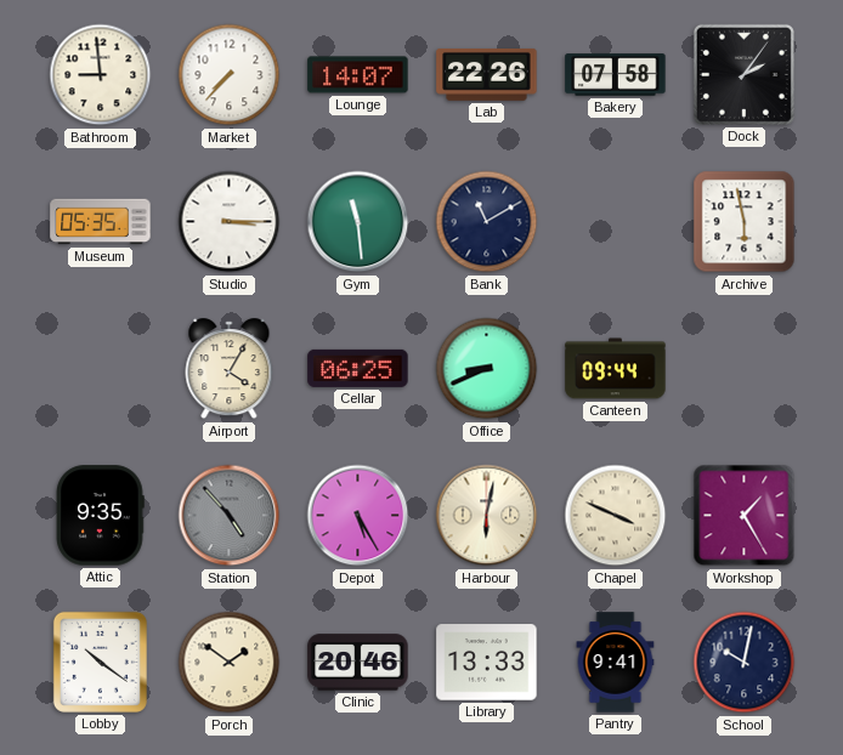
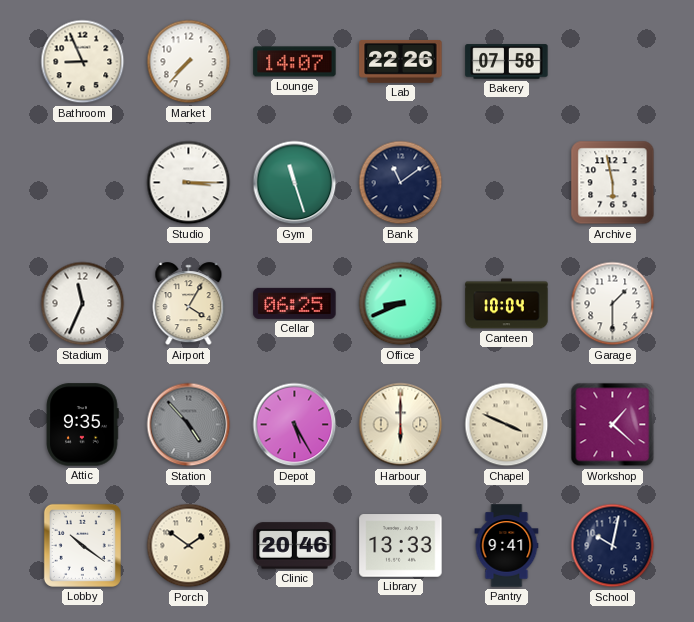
Bathroom: 8:59 -> 8:56 (83, 62)
Dock: 2:06 -> none (743, 74)
Museum: 05:35 -> none (101, 222)
Gym: 11:29 -> 11:27 (295, 183)
Bank: 11:10 -> 11:09 (401, 183)
Stadium: none -> 11:34 (83, 304)
Canteen: 09:44 -> 10:04 (507, 304)
Garage: none -> 1:30 (613, 304)
Harbour: 6:02 -> 6:00 (401, 425)
Workshop: 1:25 -> 1:22 (613, 425)
